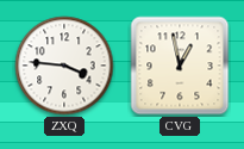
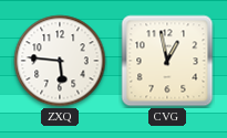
ZXQ: 3:46 -> 5:46 (60, 61)
